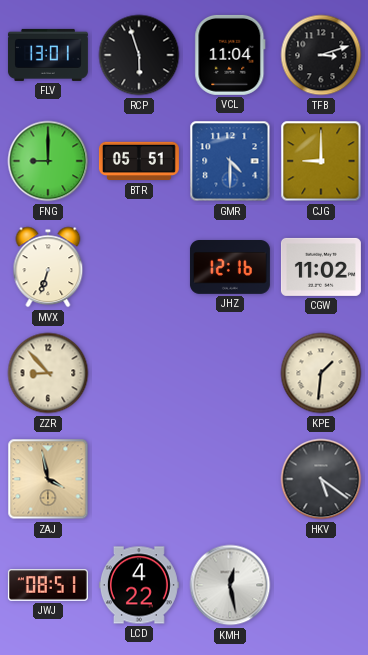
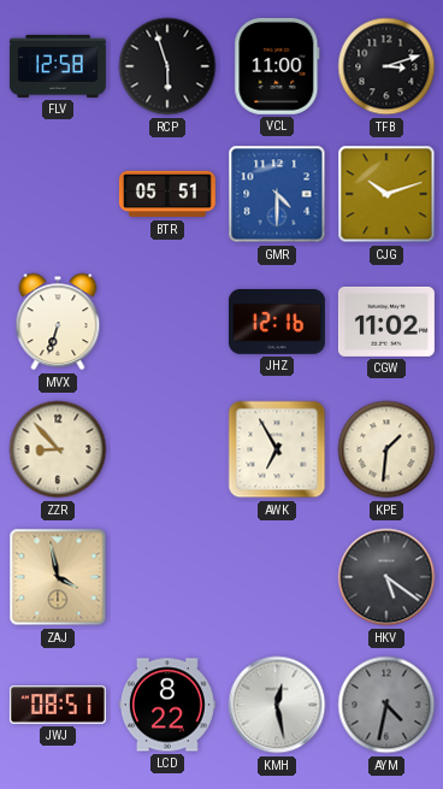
FLV: 13:01 -> 12:58 (58, 66)
VCL: 11:04 -> 11:00 (277, 66)
FNG: 9:00 -> none (48, 161)
CJG: 9:00 -> 10:12 (386, 194)
AWK: none -> 6:55 (277, 449)
LCD: 4:22 -> 8:22 (167, 705)
AYM: none -> 4:32 (386, 705)
